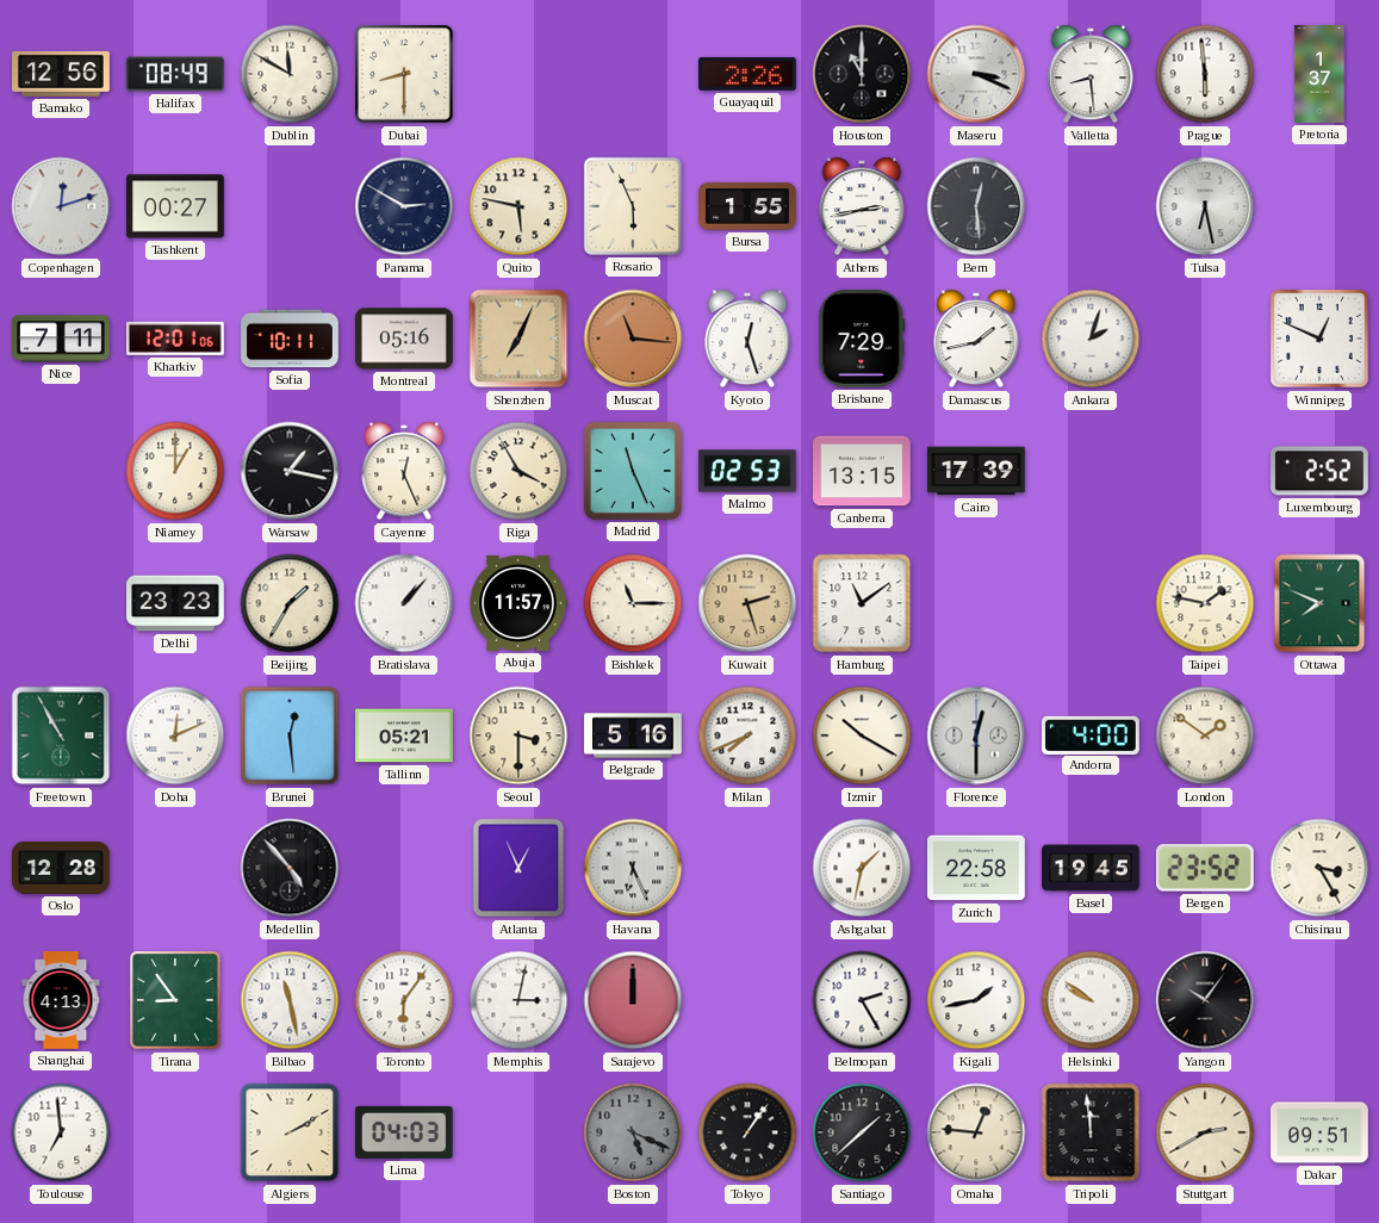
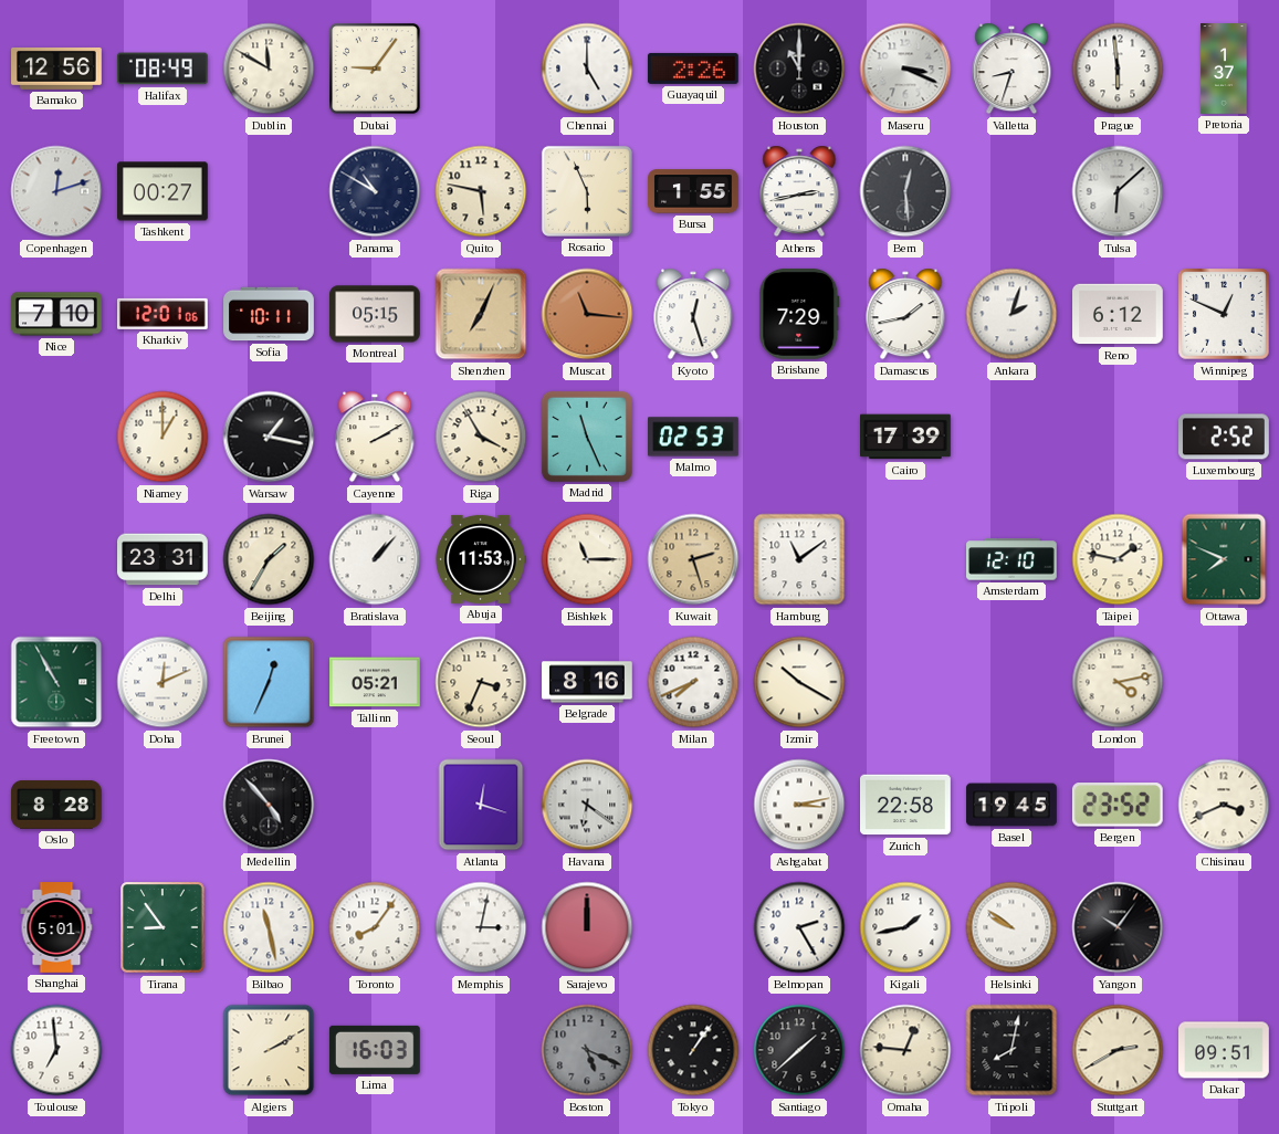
Dubai: 8:30 -> 9:06 (375, 69)
Chennai: none -> 5:00 (587, 69)
Valletta: 8:29 -> 8:33 (1011, 69)
Panama: 2:50 -> 10:50 (375, 191)
Tulsa: 6:28 -> 6:08 (1118, 191)
Nice: 7:11 -> 7:10 (56, 314)
Montreal: 05:16 -> 05:15 (376, 314)
Reno: none -> 6:12 (1119, 314)
Cayenne: 12:26 -> 2:10 (375, 437)
Canberra: 13:15 -> none (863, 471)
Delhi: 23:23 -> 23:31 (163, 559)
Abuja: 11:57 -> 11:53 (481, 559)
Amsterdam: none -> 12:10 (1013, 559)
Brunei: 12:29 -> 12:34 (269, 682)
Seoul: 3:30 -> 3:34 (481, 682)
Belgrade: 5:16 -> 8:16 (587, 682)
Florence: 12:30 -> none (976, 735)
Andorra: 4:00 -> none (1092, 734)
London: 1:51 -> 4:13 (1118, 682)
Oslo: 12:28 -> 8:28 (57, 805)
Atlanta: 12:56 -> 12:18 (481, 805)
Havana: 6:26 -> 6:21 (587, 805)
Ashgabat: 1:32 -> 3:13 (799, 805)
Chisinau: 3:25 -> 3:41 (1224, 805)
Shanghai: 4:13 -> 5:01 (56, 927)
Toronto: 6:06 -> 8:06 (375, 927)
Lima: 04:03 -> 16:03 (375, 1050)
Tripoli: 11:59 -> 8:02 (1011, 1050)
